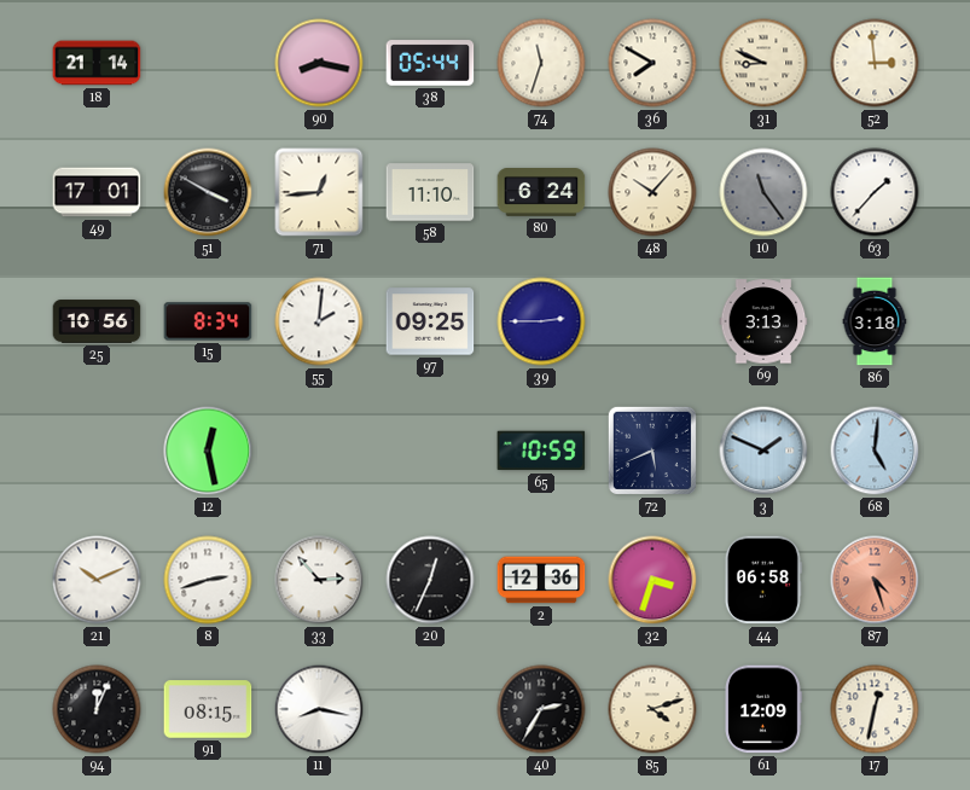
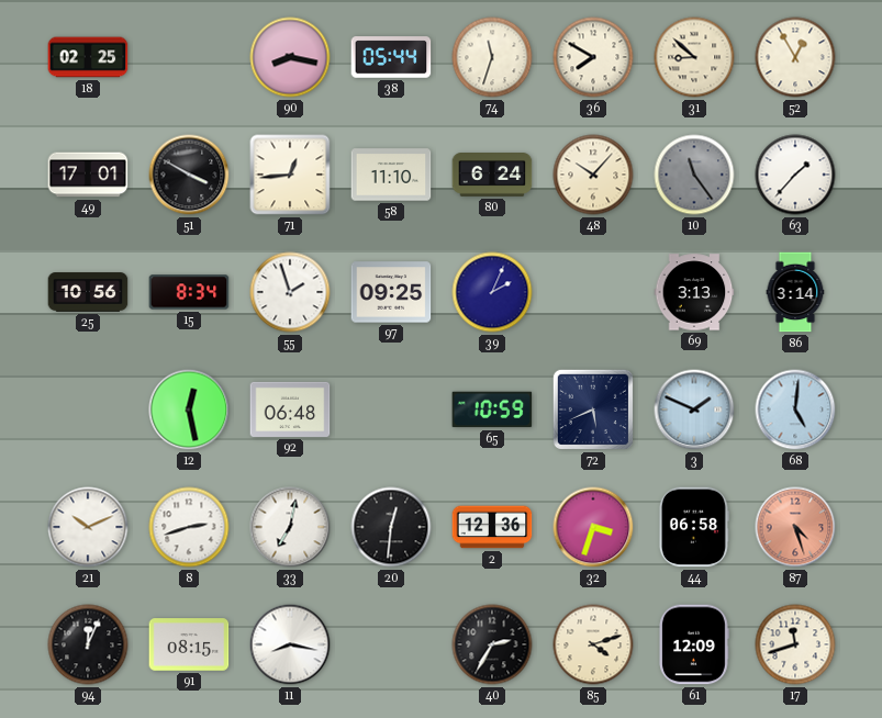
18: 21:14 -> 02:25 (88, 57)
31: 8:49 -> 8:52 (694, 57)
52: 2:59 -> 12:55 (795, 57)
55: 2:01 -> 1:57 (290, 292)
39: 2:45 -> 2:04 (492, 292)
86: 3:18 -> 3:14 (795, 292)
92: none -> 06:48 (290, 410)
33: 2:53 -> 7:02 (290, 527)
20: 12:34 -> 12:31 (391, 527)
17: 12:32 -> 11:42 (795, 644)
